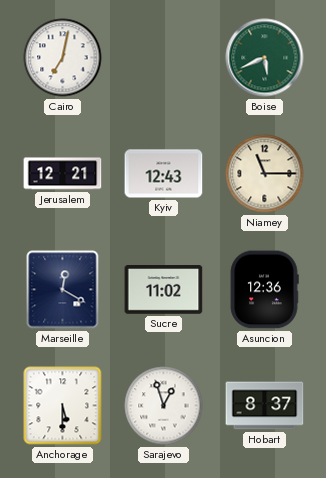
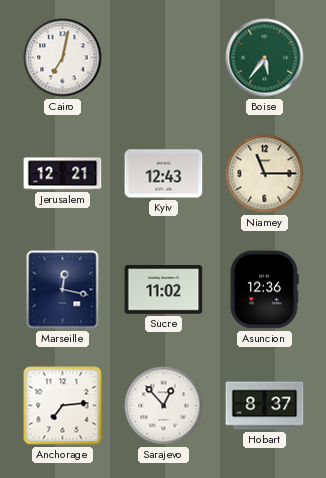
Boise: 5:41 -> 5:36 (265, 58)
Marseille: 12:20 -> 12:17 (63, 290)
Anchorage: 5:30 -> 7:14 (63, 406)
Sarajevo: 12:57 -> 12:53 (164, 406)
